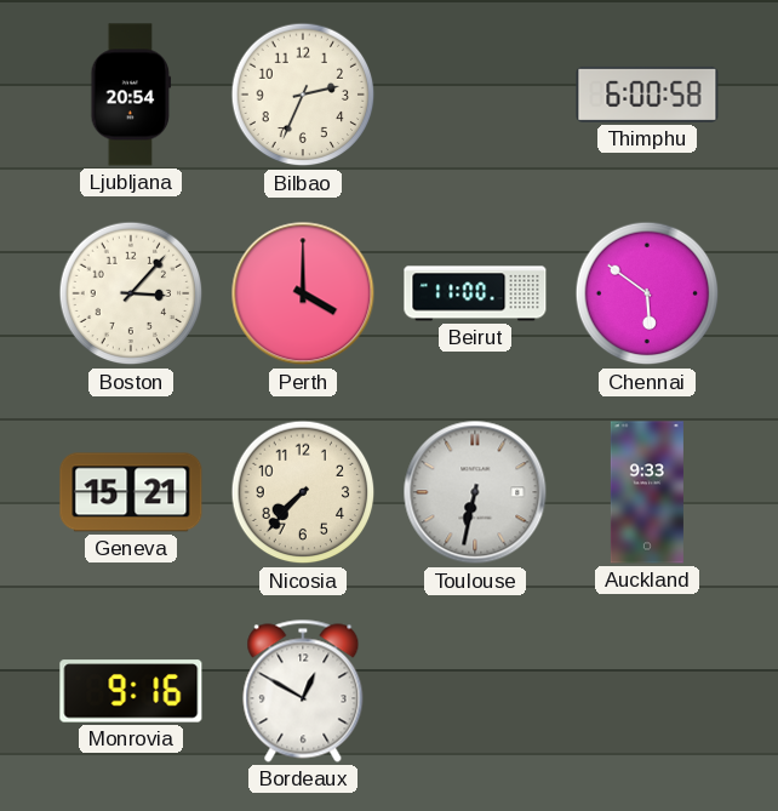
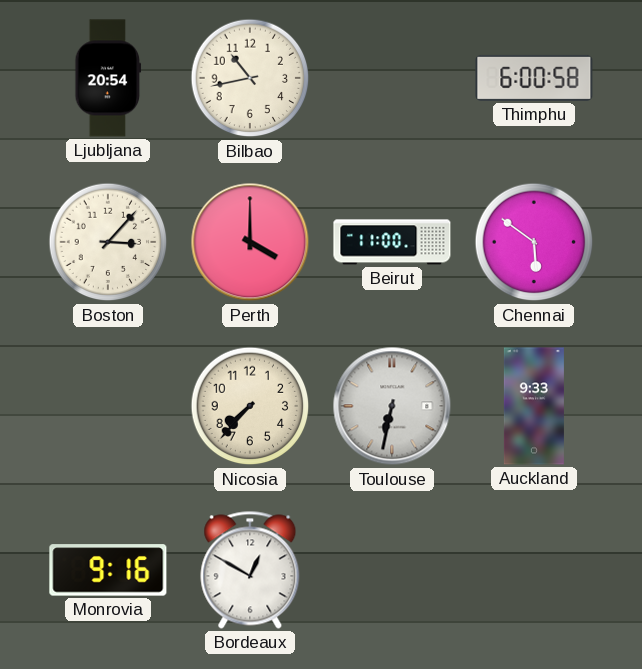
Bilbao: 2:34 -> 10:43 (250, 78)
Geneva: 15:21 -> none (131, 492)
